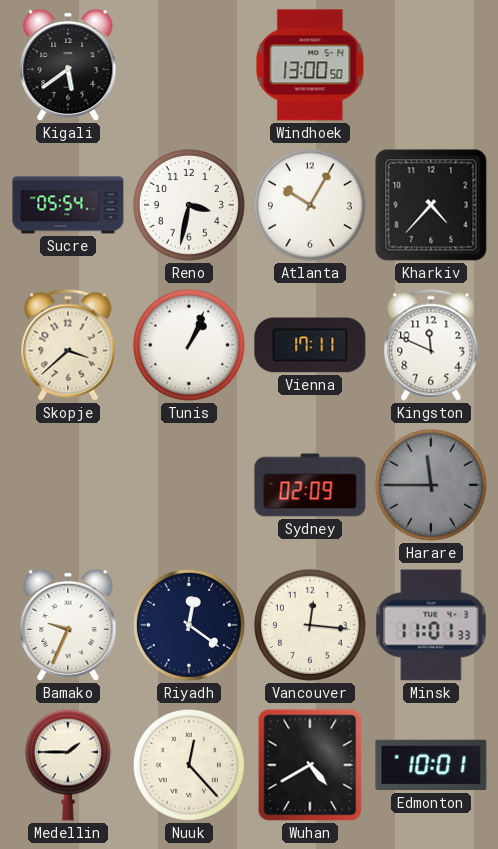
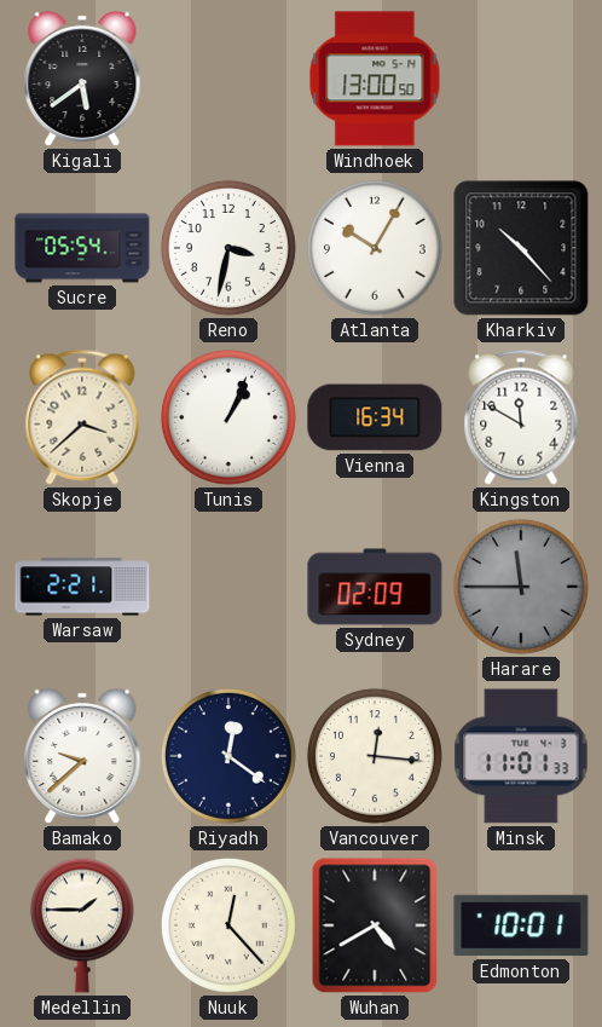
Kharkiv: 4:37 -> 10:23 (521, 248)
Vienna: 17:11 -> 16:34 (375, 417)
Kingston: 11:49 -> 11:50 (521, 417)
Warsaw: none -> 2:21 (82, 587)
Bamako: 9:34 -> 9:38 (82, 756)
